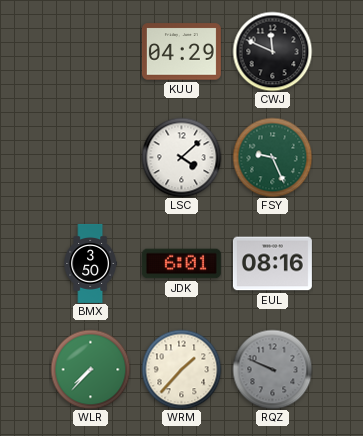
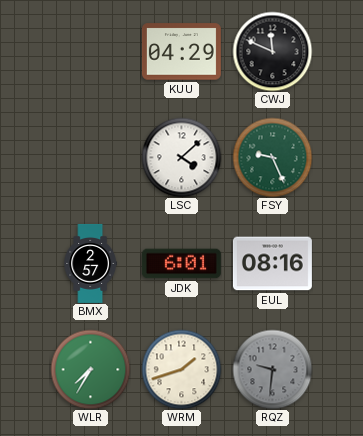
BMX: 3:50 -> 2:57 (90, 263)
WLR: 7:37 -> 7:35 (90, 369)
WRM: 1:37 -> 1:42 (181, 369)
RQZ: 9:49 -> 9:31 (272, 369)
